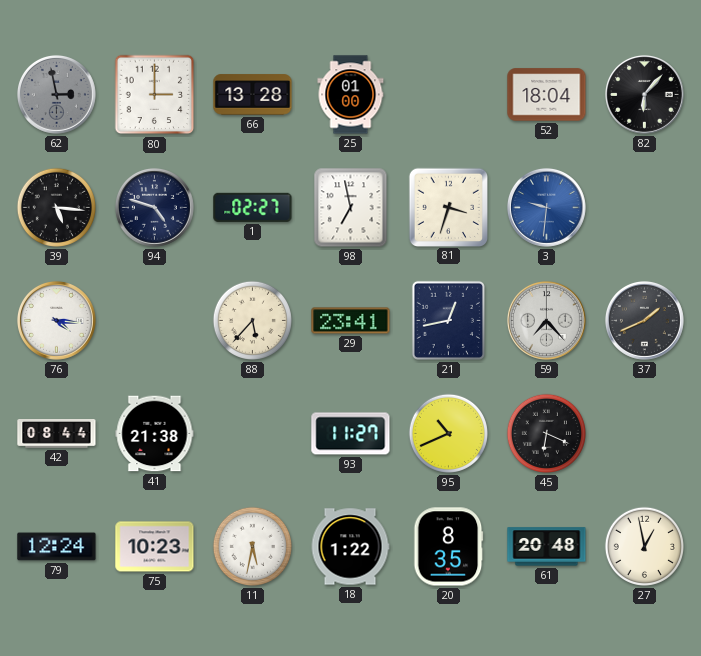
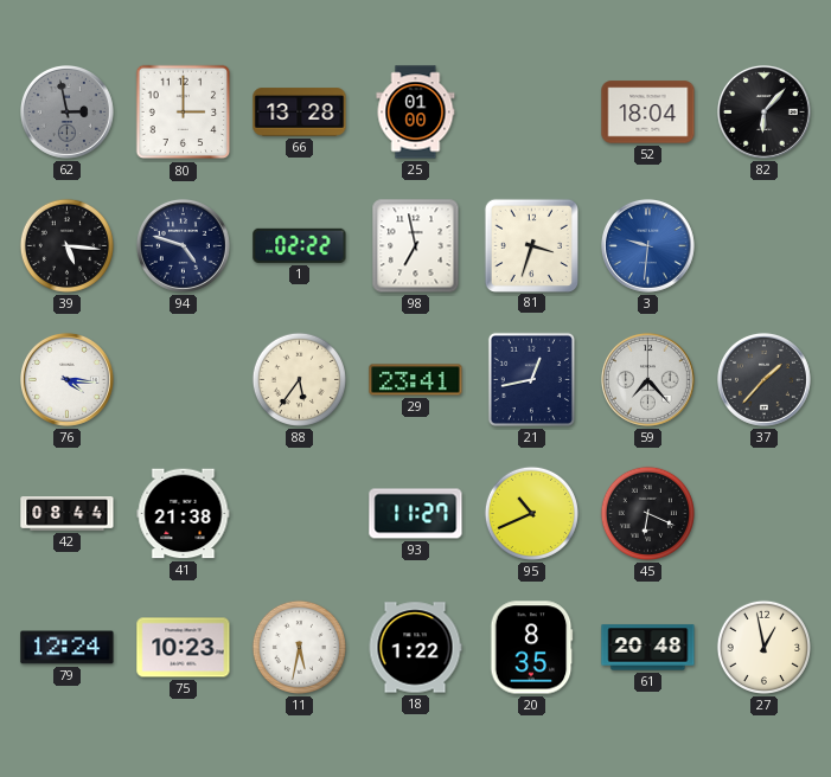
1: 02:27 -> 02:22 (300, 245)
88: 5:37 -> 5:36 (299, 379)
37: 1:41 -> 1:37 (763, 379)
